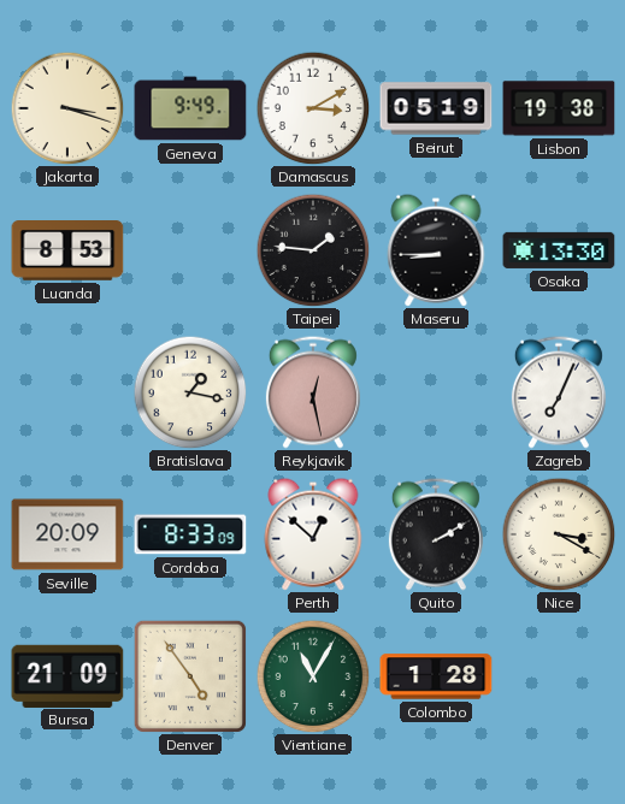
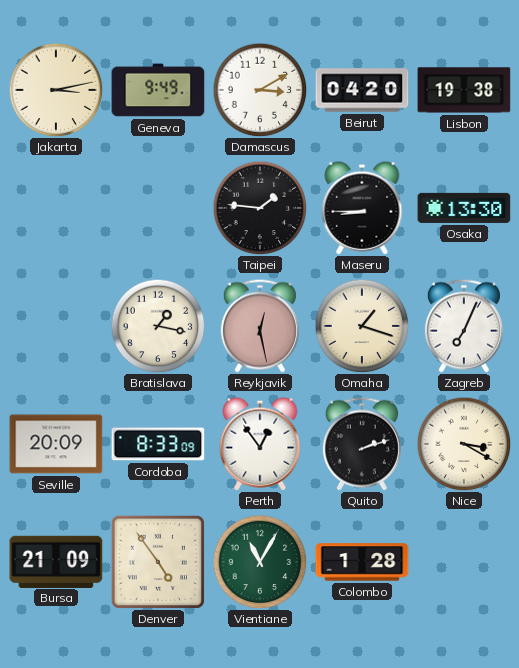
Jakarta: 3:18 -> 3:13 (56, 90)
Beirut: 05:19 -> 04:20 (362, 90)
Luanda: 8:53 -> none (67, 252)
Omaha: none -> 1:18 (362, 326)
Perth: 12:52 -> 12:54 (260, 444)
Quito: 2:10 -> 2:12 (362, 444)
